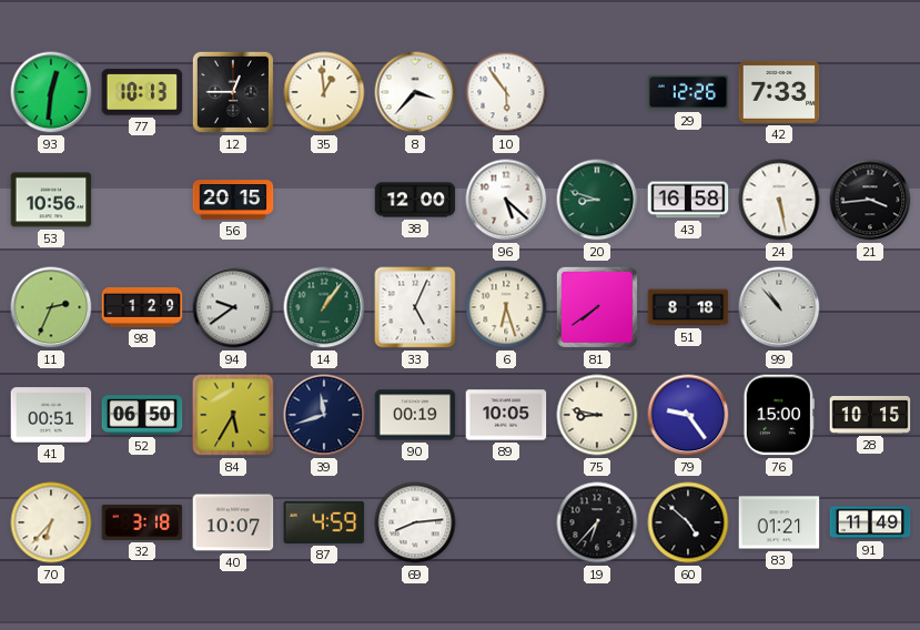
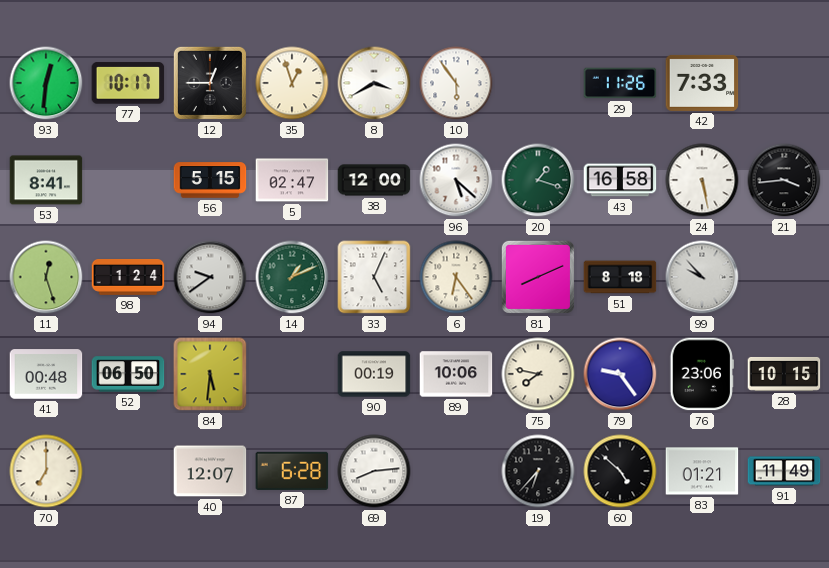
77: 10:13 -> 10:17 (128, 83)
35: 12:59 -> 12:57 (292, 83)
8: 3:37 -> 3:40 (374, 83)
29: 12:26 -> 11:26 (620, 83)
53: 10:56 -> 8:41 (46, 180)
56: 20:15 -> 5:15 (210, 180)
5: none -> 02:47 (292, 180)
20: 8:48 -> 1:18 (538, 180)
11: 2:34 -> 12:27 (46, 277)
98: 1:29 -> 1:24 (128, 278)
14: 1:06 -> 1:11 (292, 277)
6: 6:27 -> 6:24 (456, 277)
81: 7:39 -> 8:11 (538, 277)
99: 10:53 -> 9:53 (702, 277)
41: 00:51 -> 00:48 (46, 374)
84: 5:35 -> 5:31 (210, 374)
39: 11:42 -> none (324, 415)
89: 10:05 -> 10:06 (456, 374)
75: 8:47 -> 7:47 (538, 374)
76: 15:00 -> 23:06 (702, 374)
70: 6:37 -> 7:00 (46, 471)
32: 3:18 -> none (142, 522)
40: 10:07 -> 12:07 (210, 471)
87: 4:59 -> 6:28 (292, 471)
